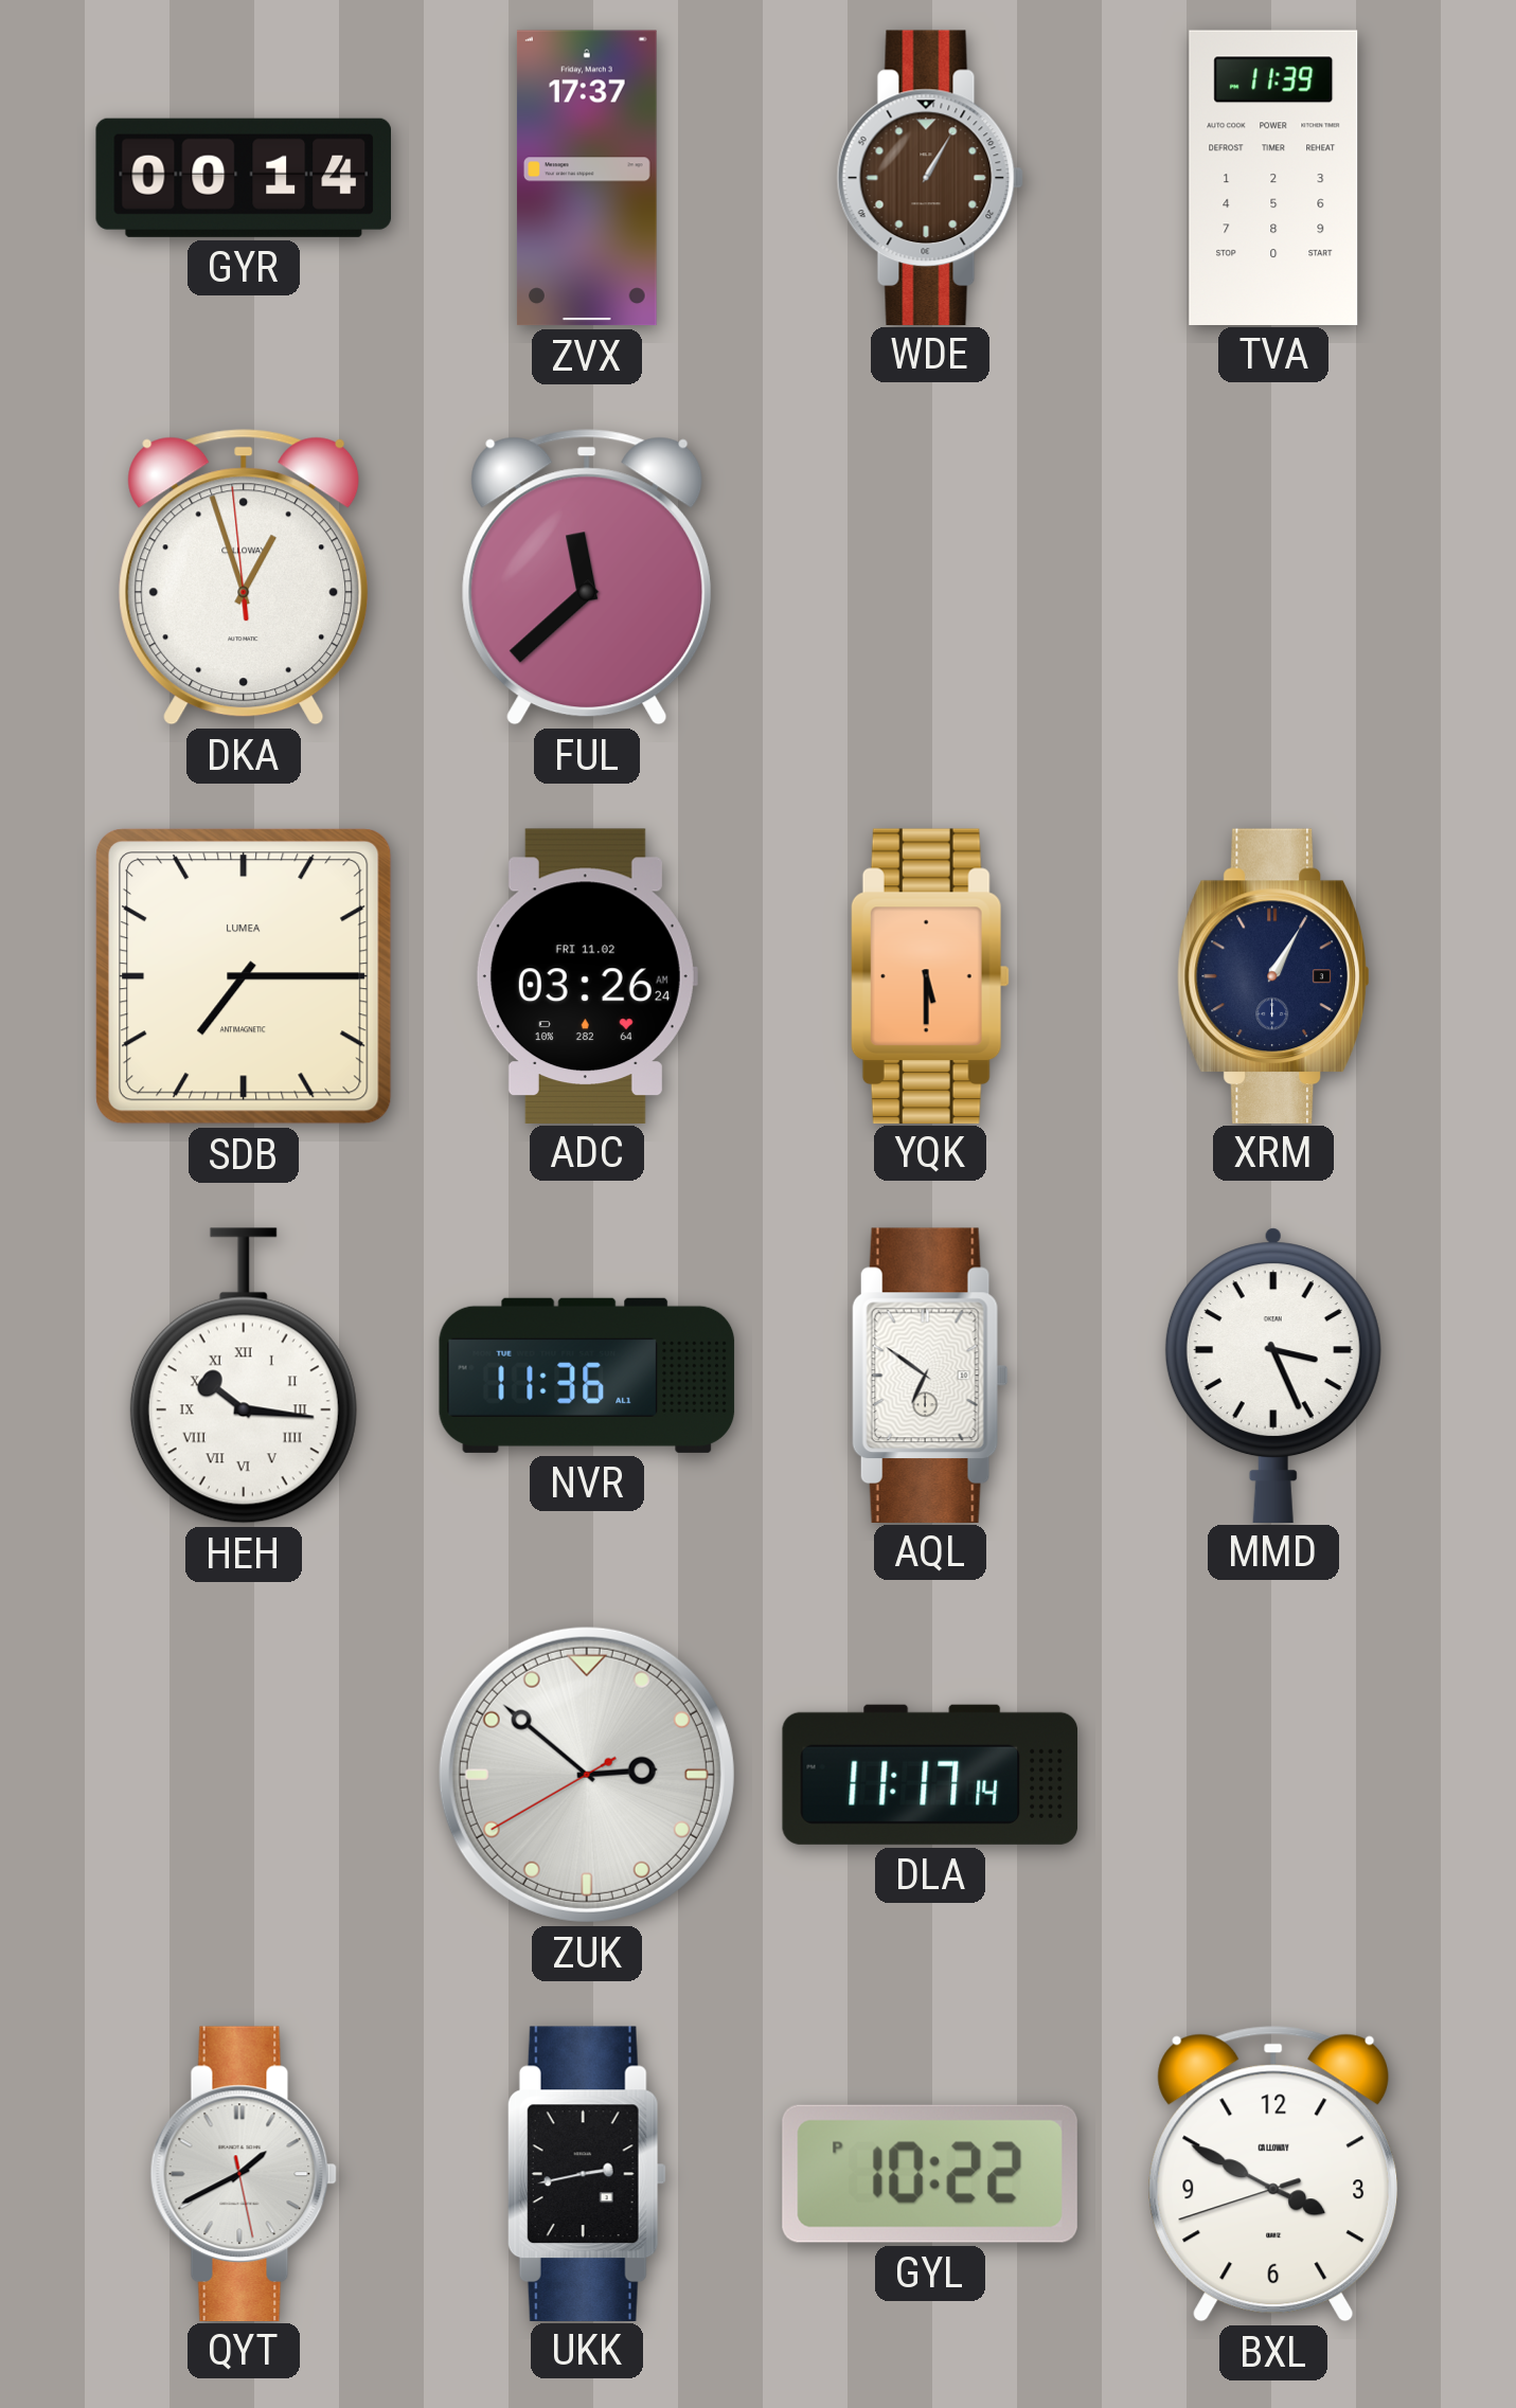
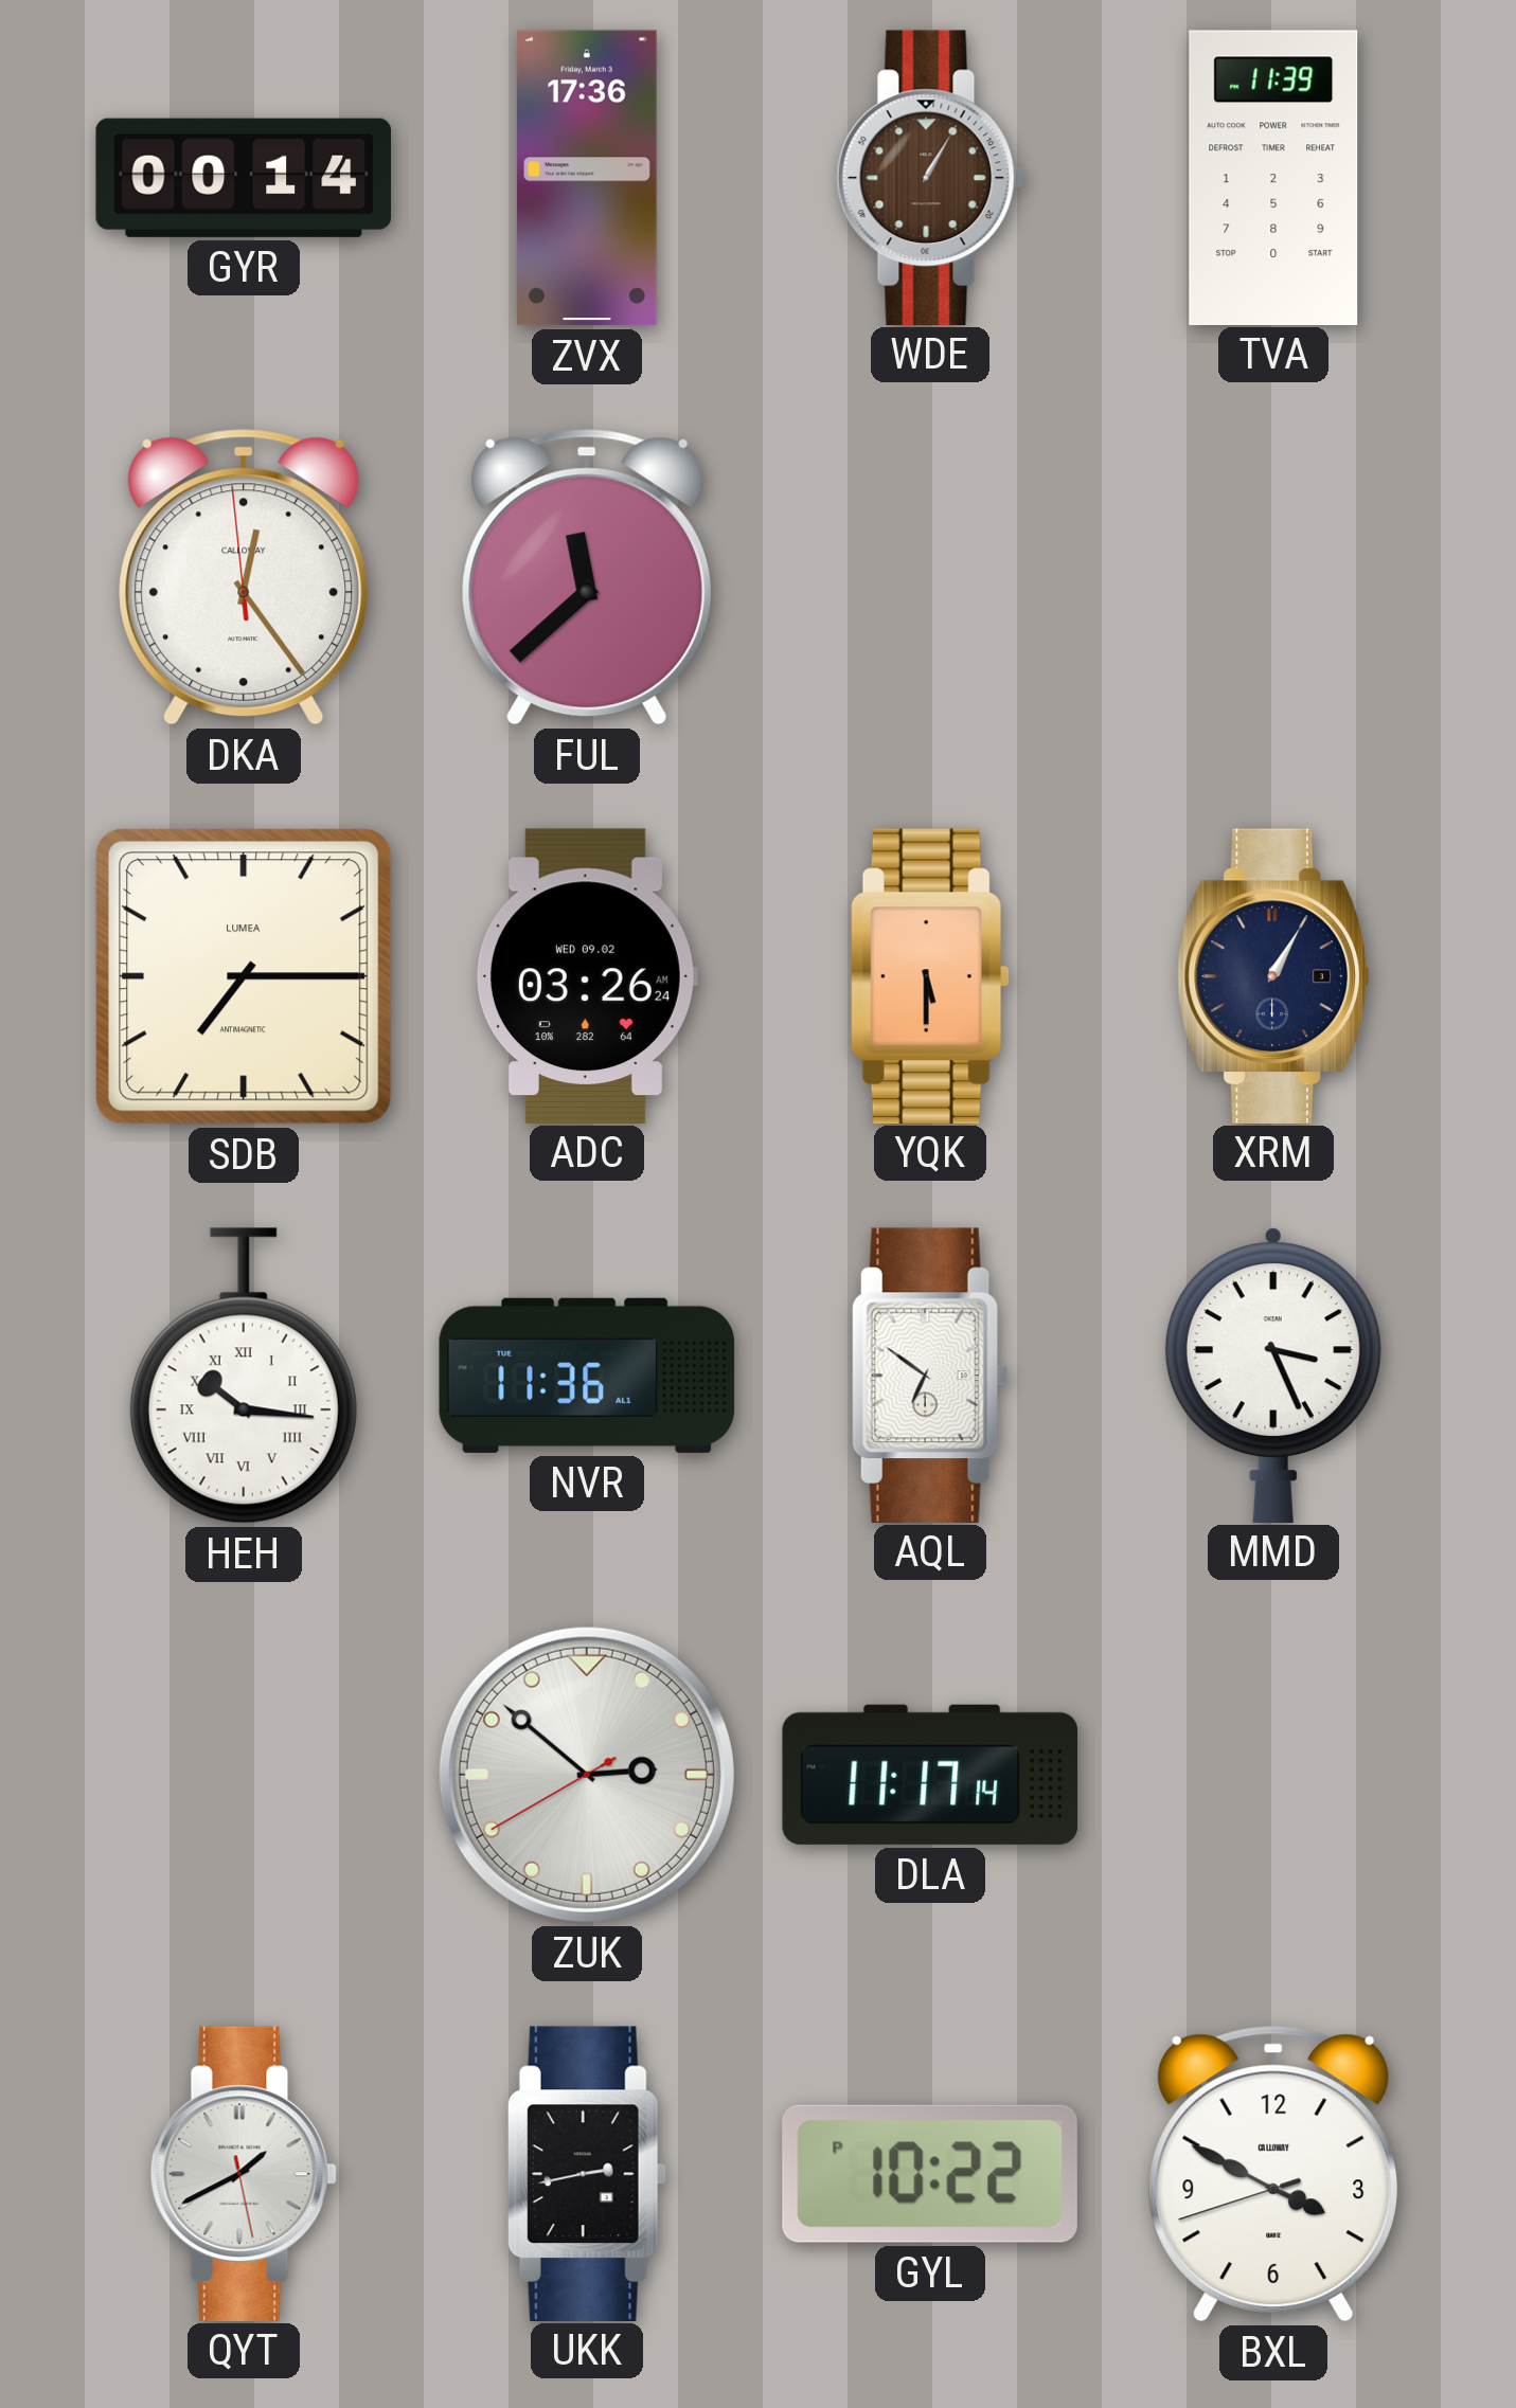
ZVX: 17:37 -> 17:36 (587, 178)
DKA: 12:56 -> 12:23 (244, 577)
ADC date: FRI 11.02 -> WED 09.02 (586, 975)
